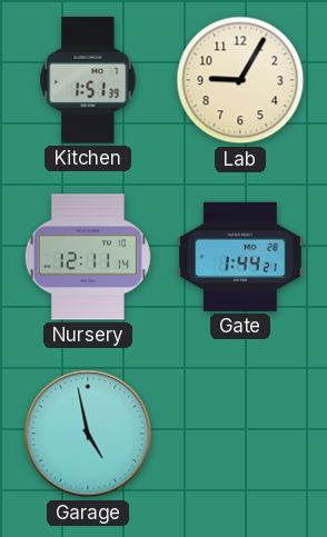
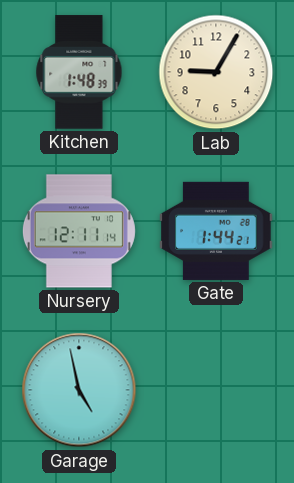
Kitchen: 1:51 -> 1:48 (79, 72)
